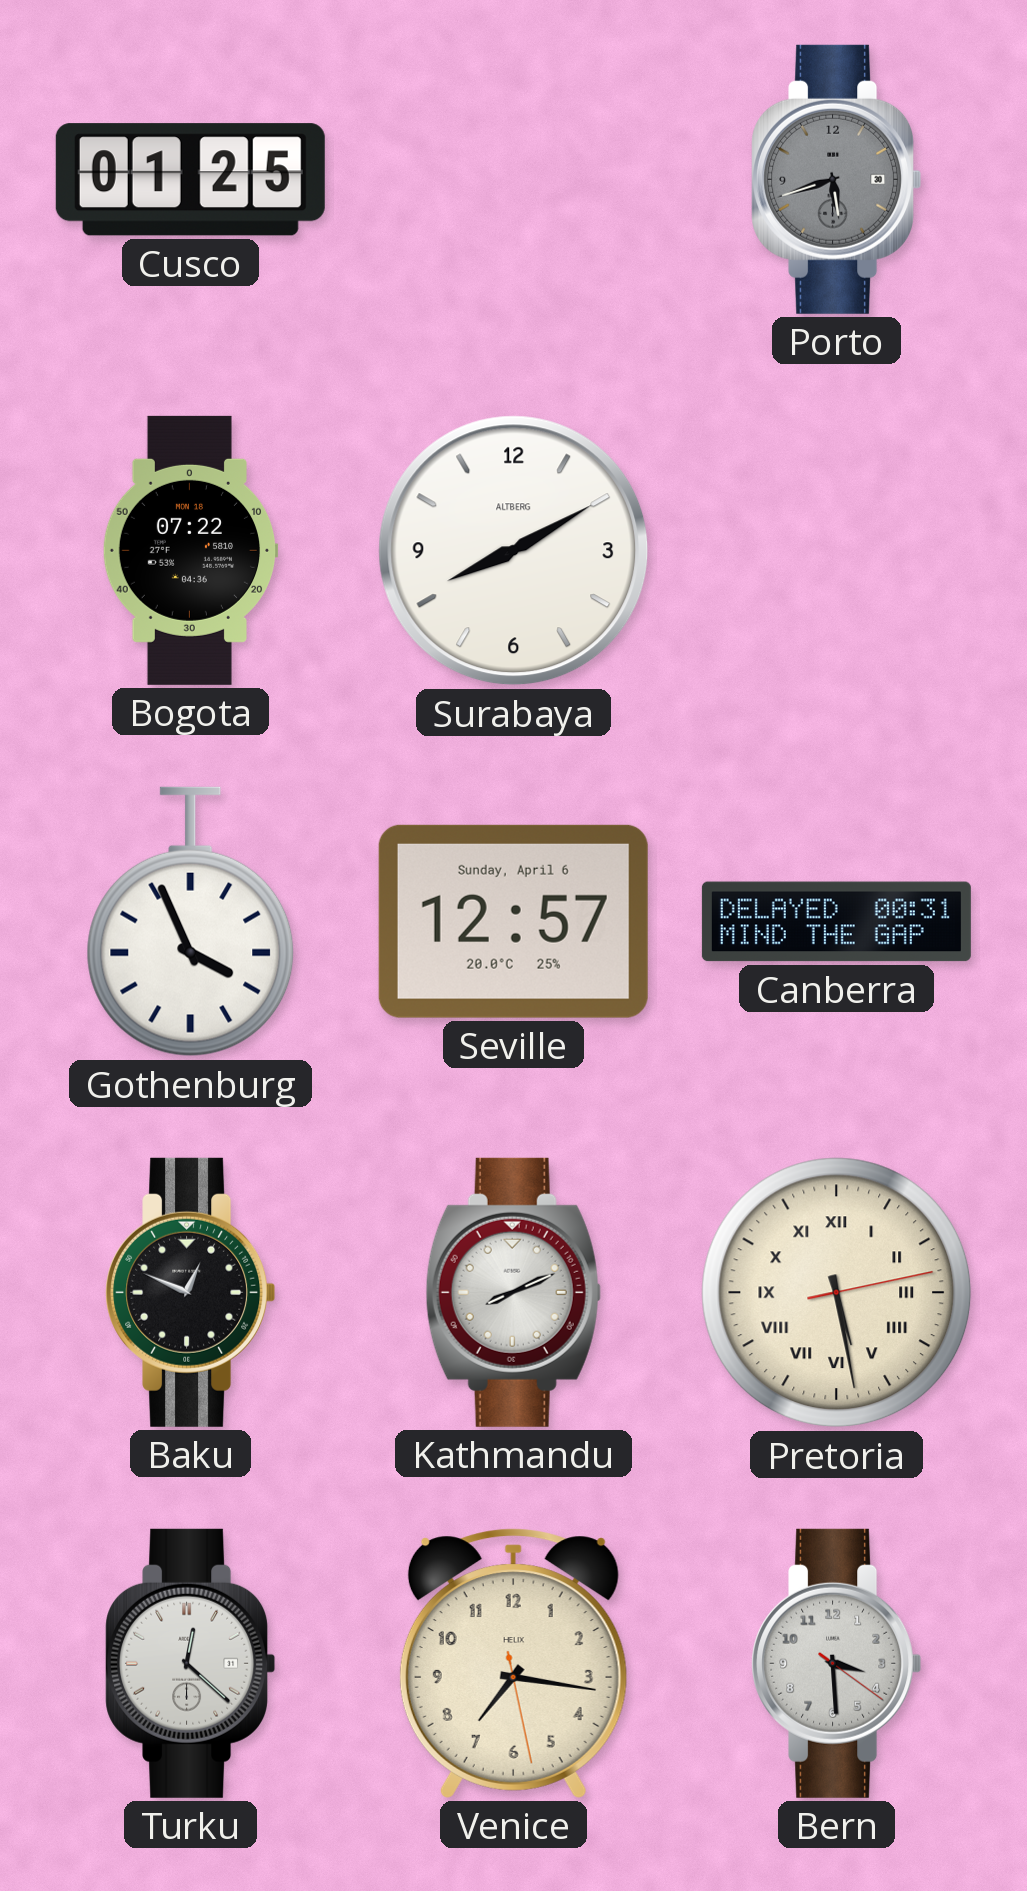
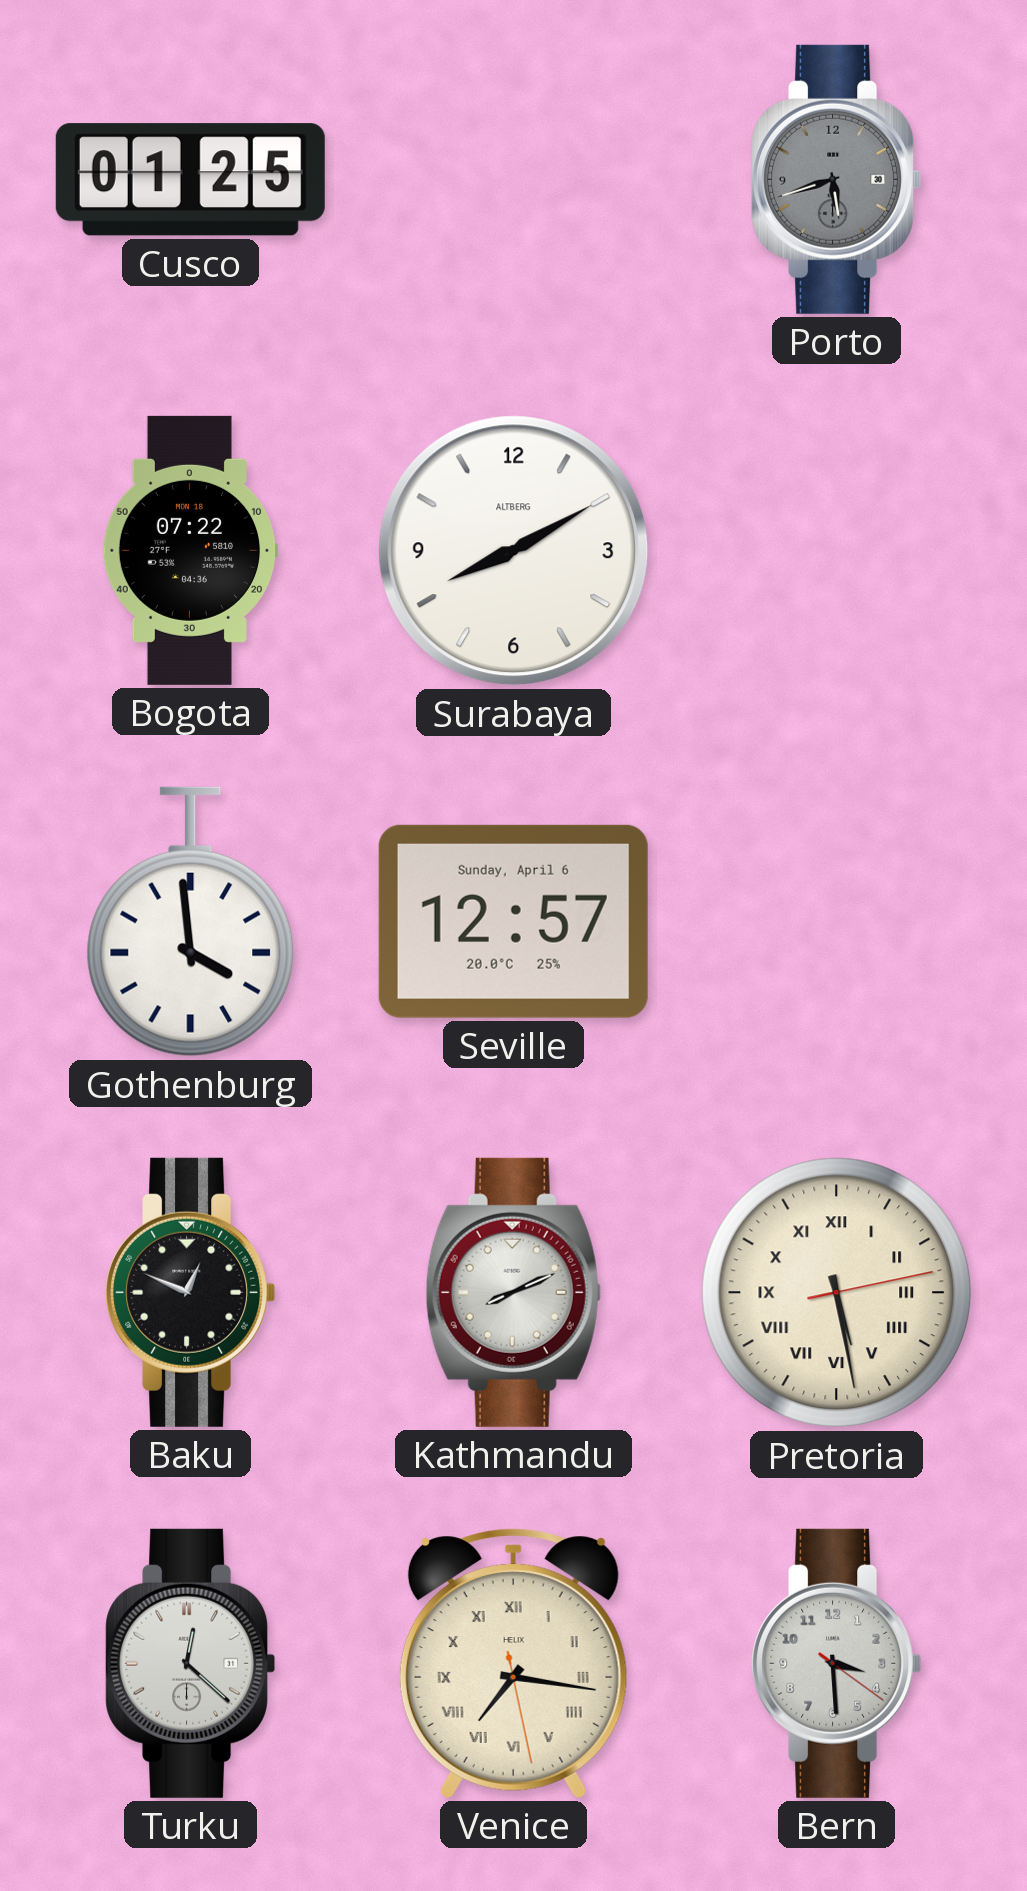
Gothenburg: 3:56 -> 3:59 (191, 922)
Canberra: 00:31 -> none (836, 922)
Venice numerals: Arabic -> Roman (513, 1663)
